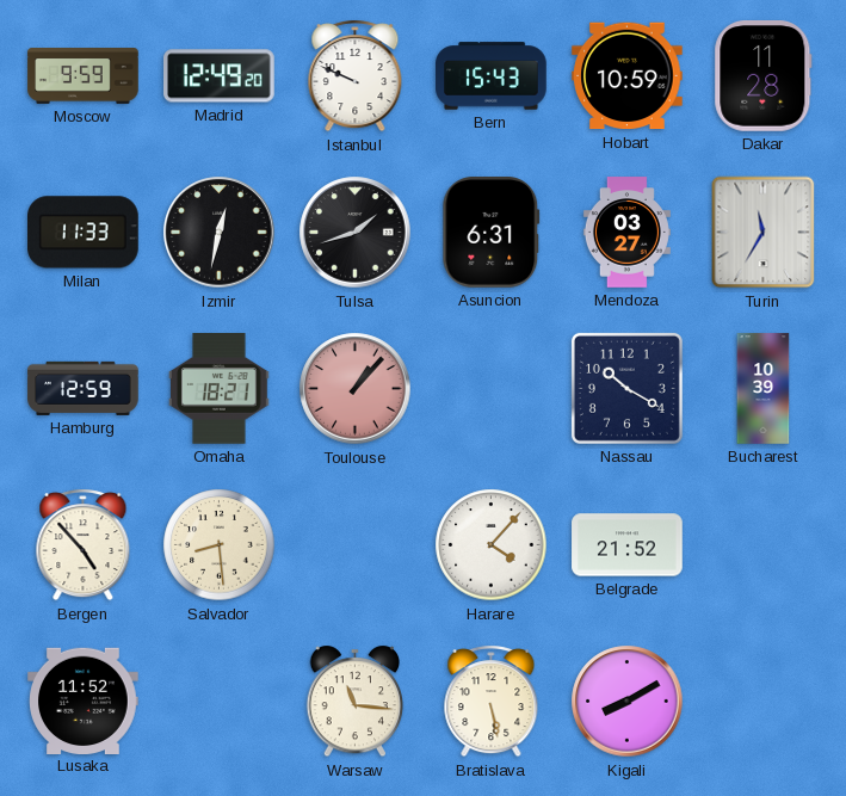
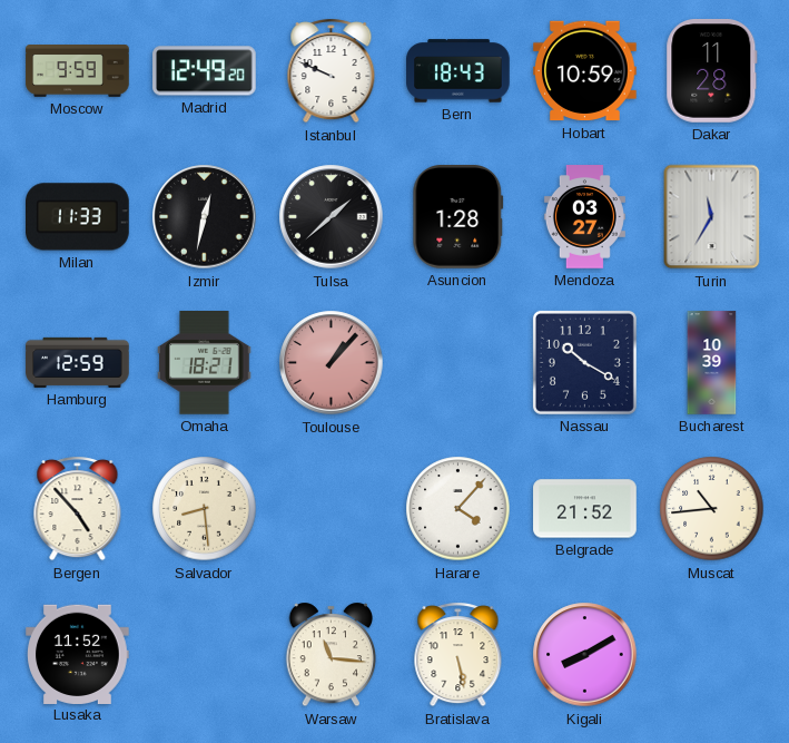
Bern: 15:43 -> 18:43 (458, 71)
Tulsa: 1:42 -> 1:38 (332, 217)
Asuncion: 6:31 -> 1:28 (458, 217)
Muscat: none -> 10:44 (712, 509)
